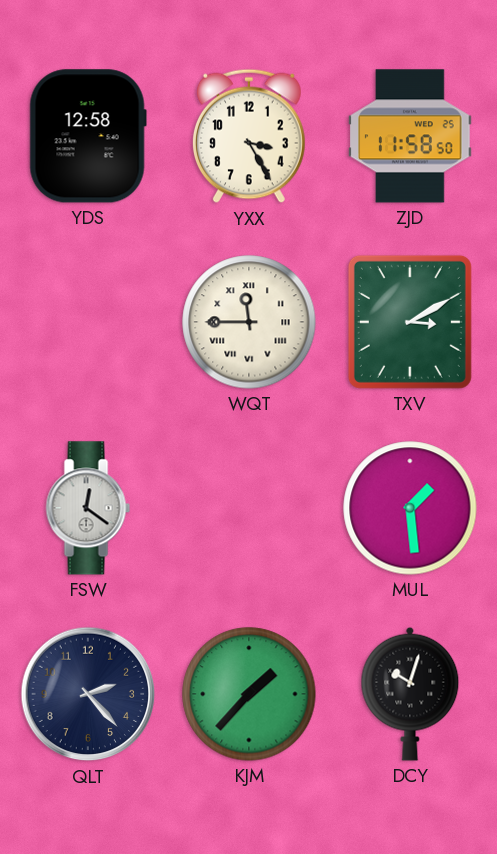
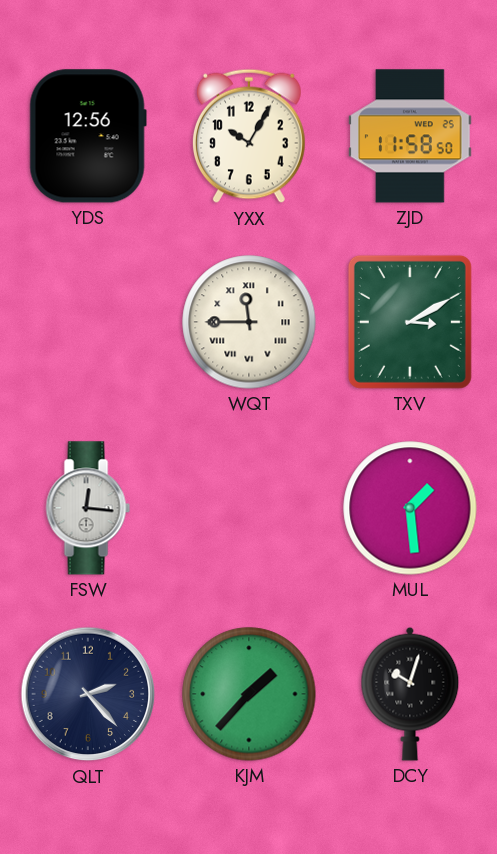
YDS: 12:58 -> 12:56 (88, 136)
YXX: 3:25 -> 10:05 (249, 136)
FSW: 12:21 -> 12:16 (88, 508)
